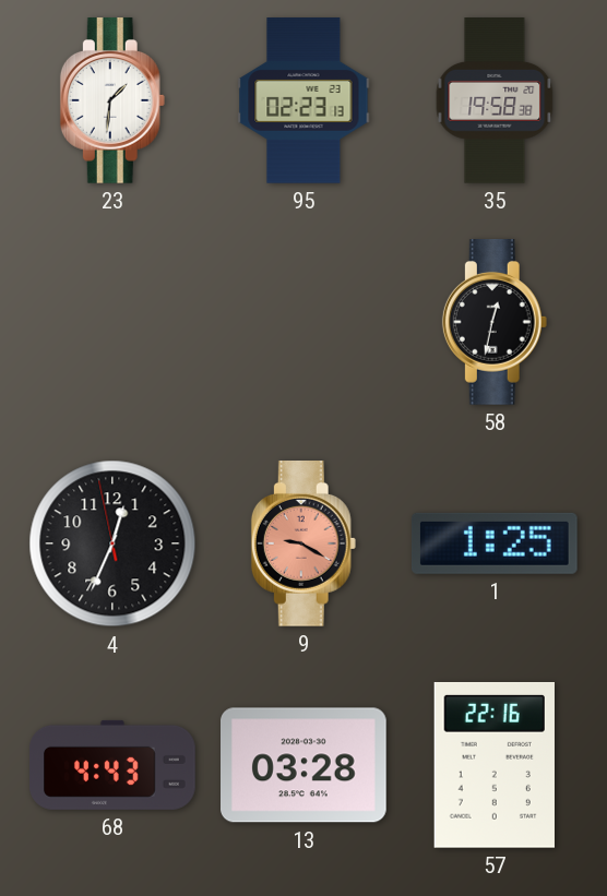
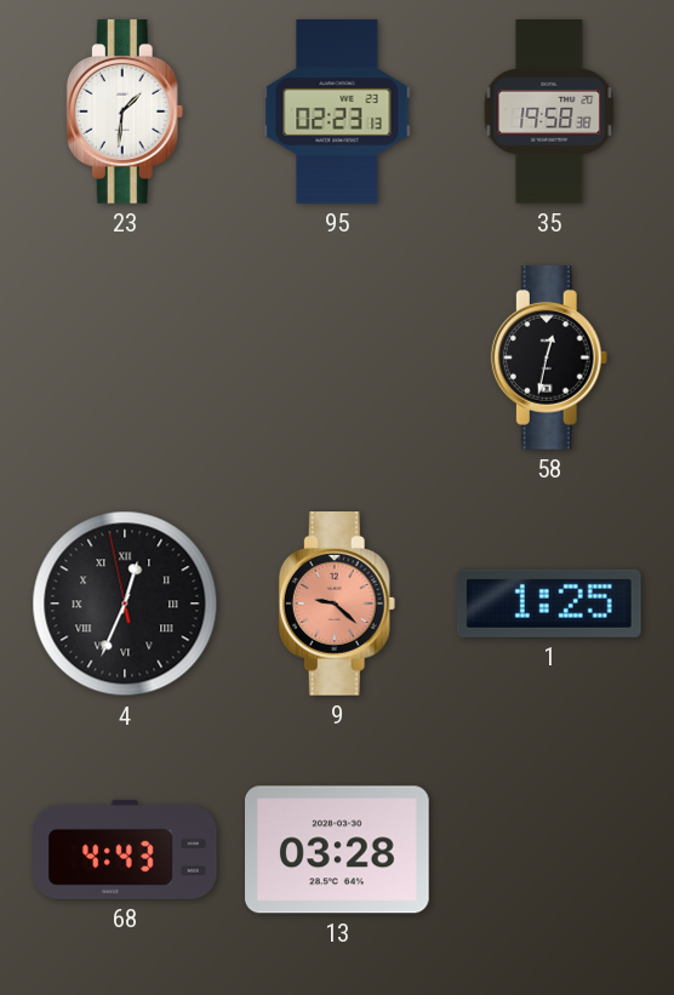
4 numerals: Arabic -> Roman (125, 604)
9: 9:20 -> 9:22 (337, 605)
57: 22:16 -> none (495, 765)
